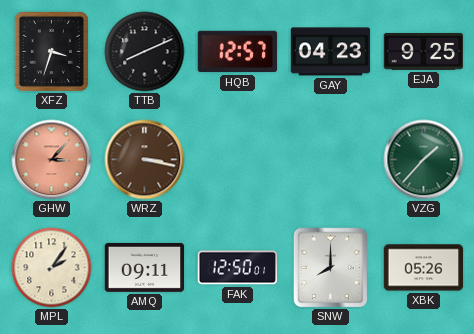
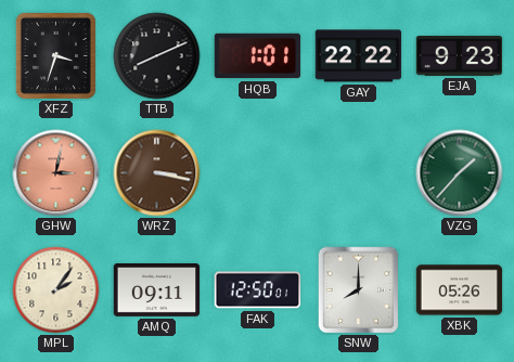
HQB: 12:57 -> 1:01 (258, 56)
GAY: 04:23 -> 22:22 (359, 56)
EJA: 9:25 -> 9:23 (460, 55)
GHW: 3:07 -> 3:02 (56, 173)
